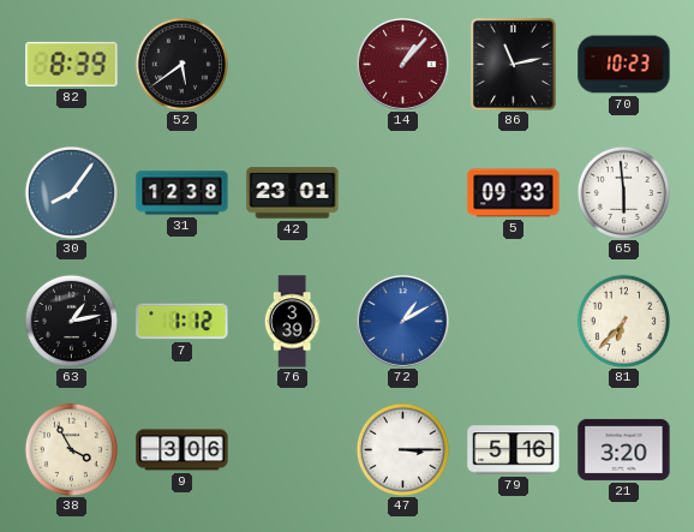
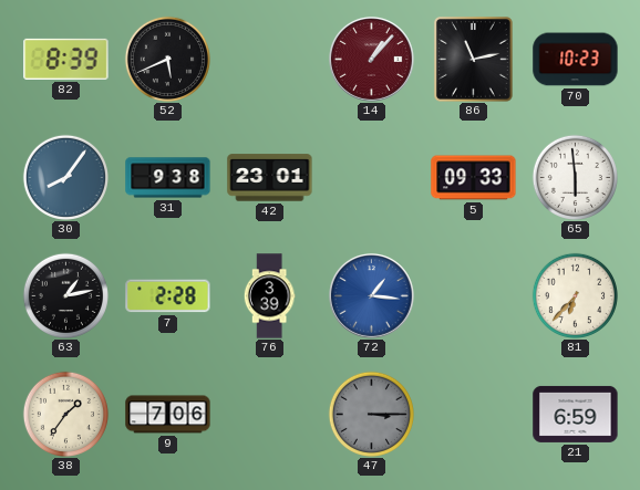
52: 5:39 -> 5:41 (167, 59)
31: 12:38 -> 9:38 (168, 178)
7: 1:12 -> 2:28 (168, 296)
72: 1:10 -> 1:16 (372, 296)
38: 3:55 -> 1:36 (65, 414)
9: 3:06 -> 7:06 (168, 415)
47 dial: white -> grey (371, 414)
79: 5:16 -> none (514, 450)
21: 3:20 -> 6:59 (576, 414)
